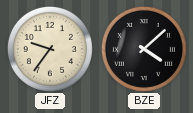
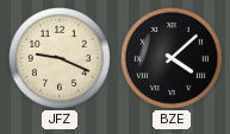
JFZ: 9:36 -> 9:19 (60, 58)
